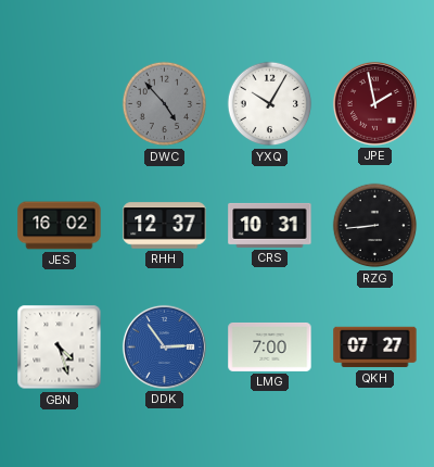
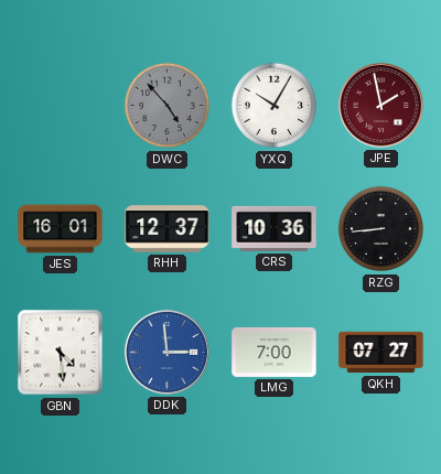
JES: 16:02 -> 16:01 (61, 229)
CRS: 10:31 -> 10:36 (275, 228)
GBN: 4:27 -> 4:29 (61, 353)
DDK: 2:54 -> 2:59 (166, 352)
